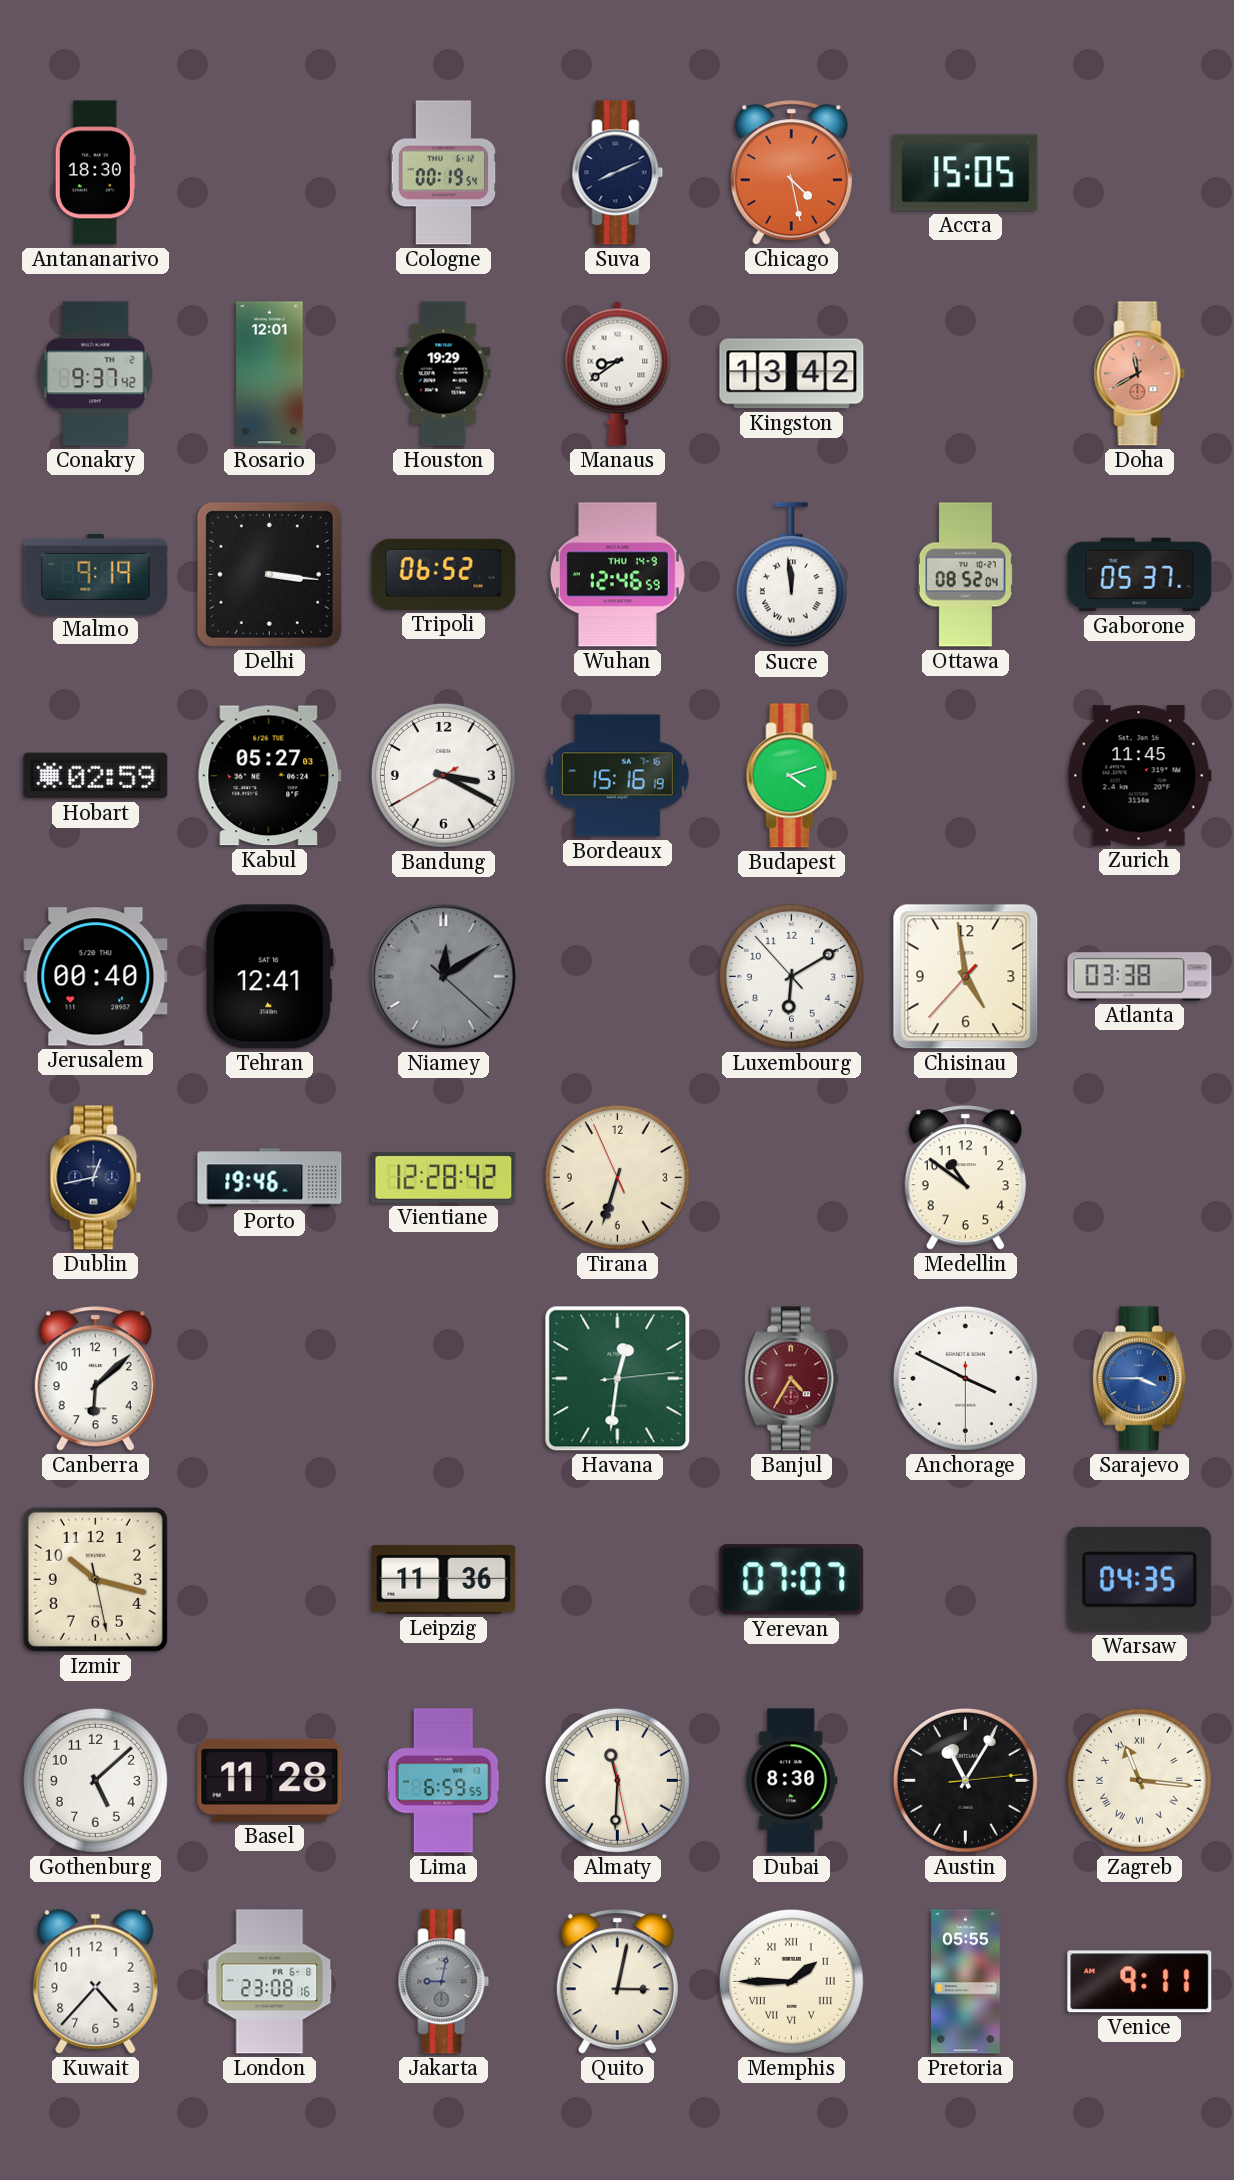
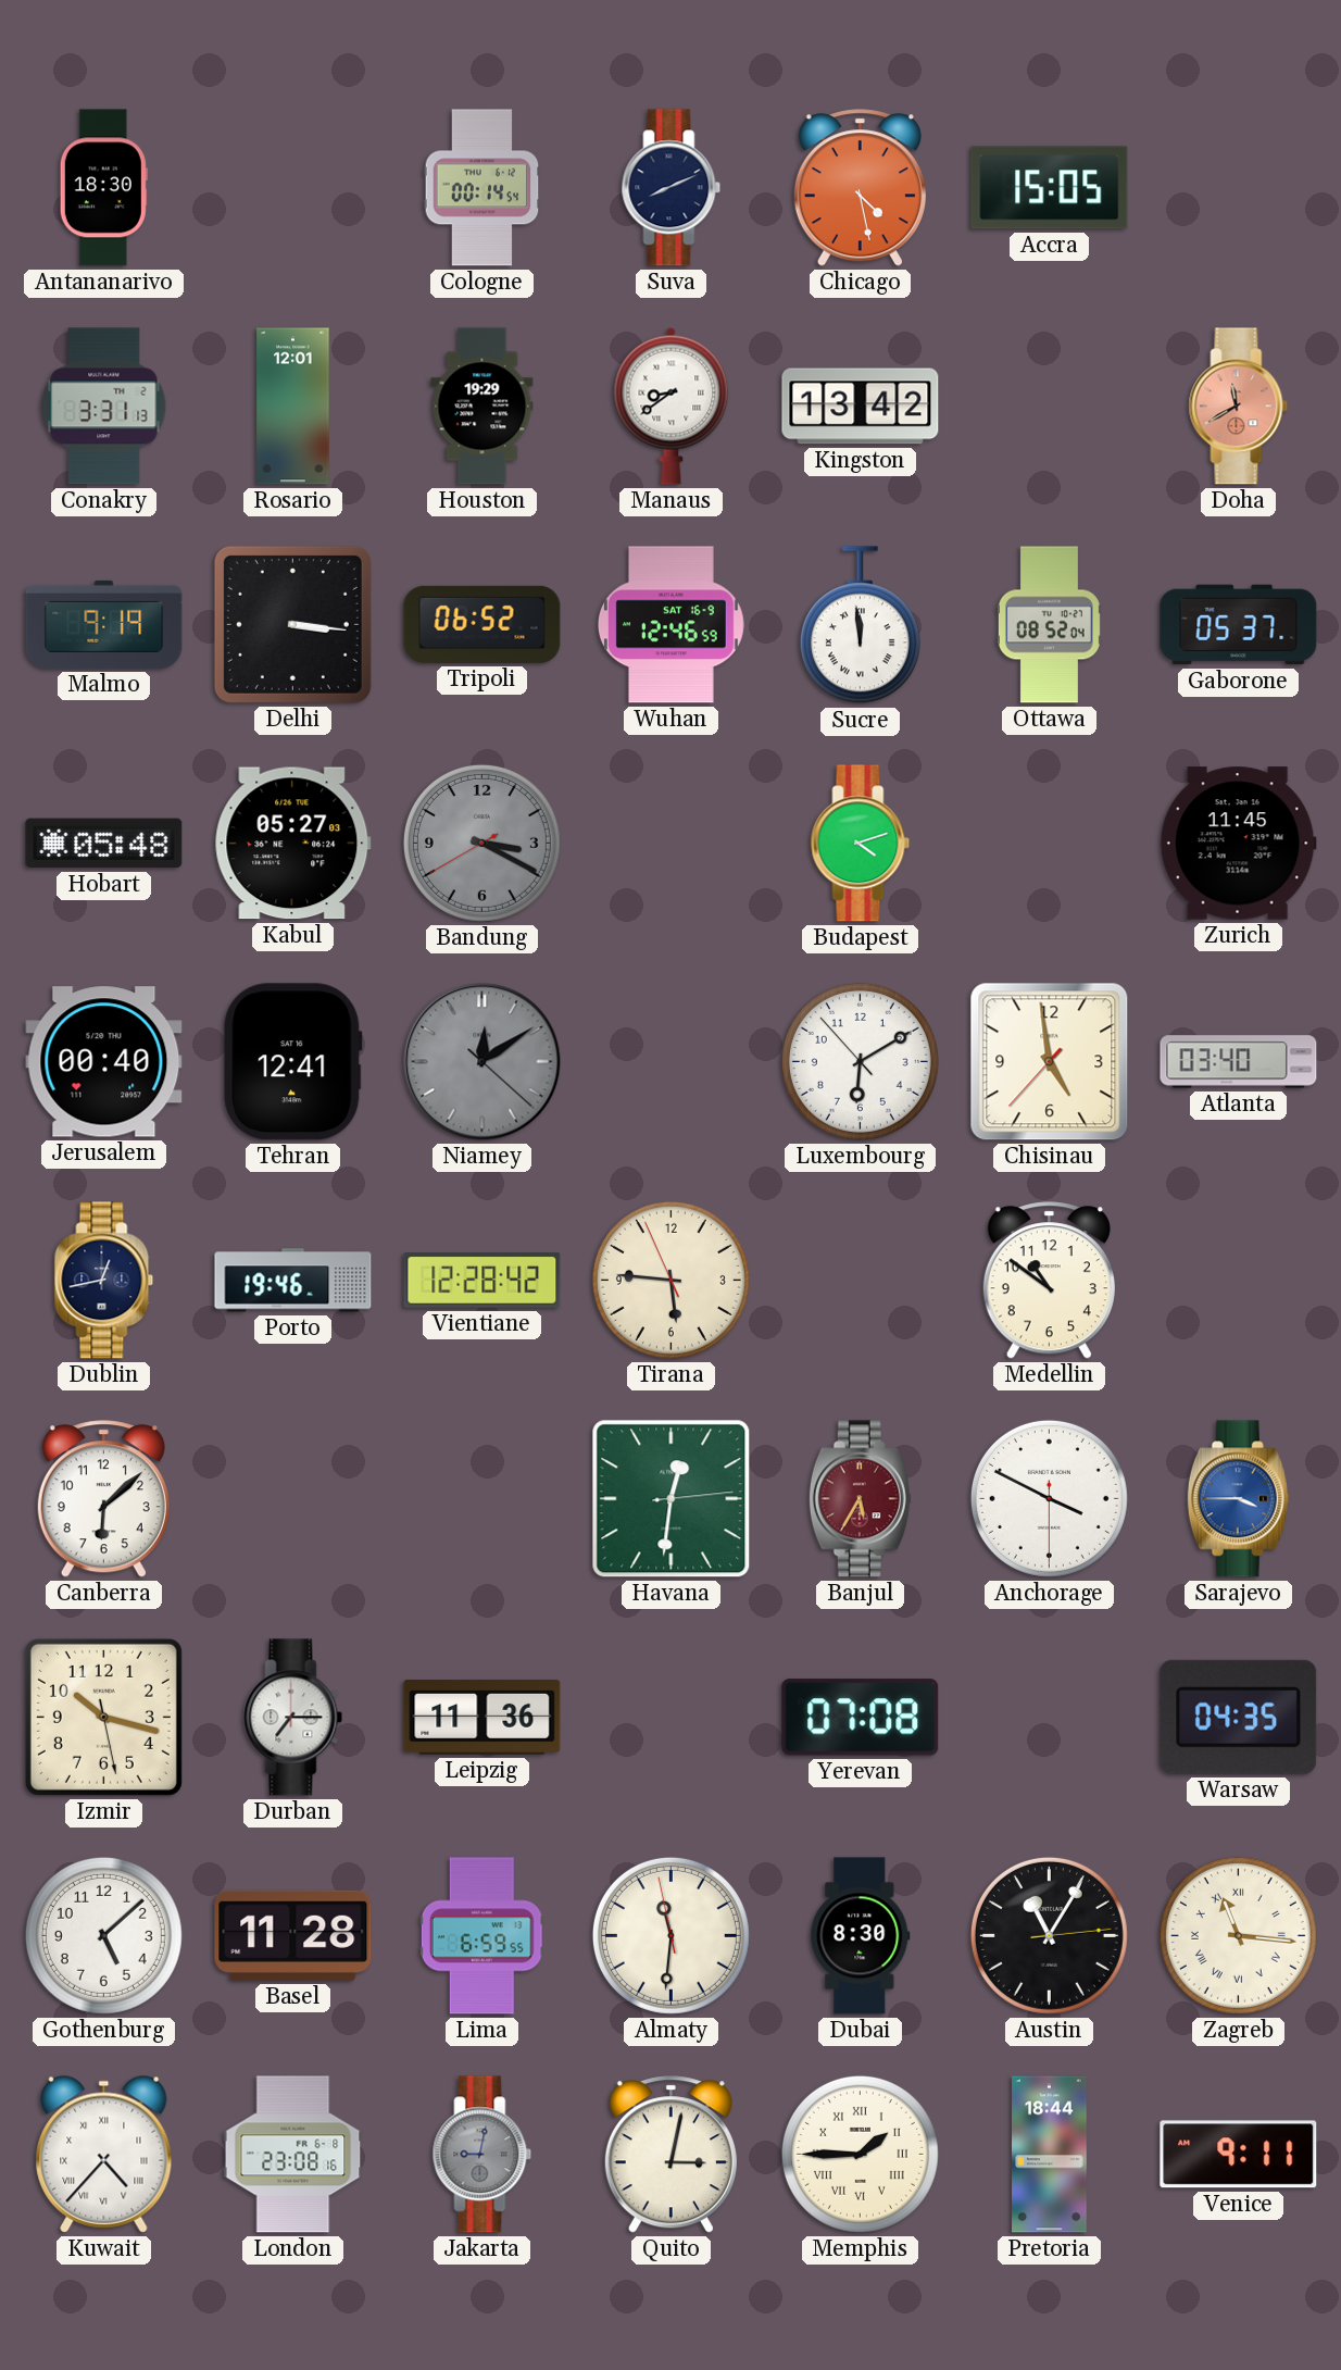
Cologne: 00:19 -> 00:14 (482, 188)
Conakry: 9:37 -> 3:31 (104, 407)
Wuhan date: THU 14-9 -> SAT 16-9 (670, 625)
Hobart: 02:59 -> 05:48 (104, 844)
Bandung dial: white -> grey (481, 843)
Bordeaux: 15:16 -> none (617, 776)
Atlanta: 03:38 -> 03:40 (1239, 1062)
Tirana: 6:32 -> 5:45 (670, 1280)
Banjul: 4:35 -> 5:35 (860, 1499)
Durban: none -> 7:15 (293, 1718)
Yerevan: 07:07 -> 07:08 (861, 1718)
Almaty: 11:30:28 -> 11:30:58 (670, 1935)
Kuwait numerals: Arabic -> Roman (104, 2154)
Pretoria: 05:55 -> 18:44 (1050, 2155)
